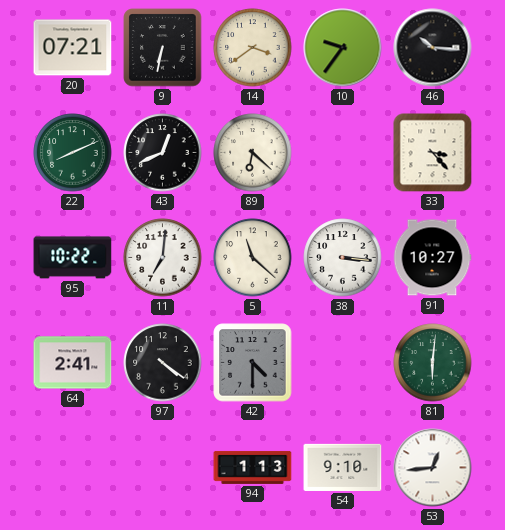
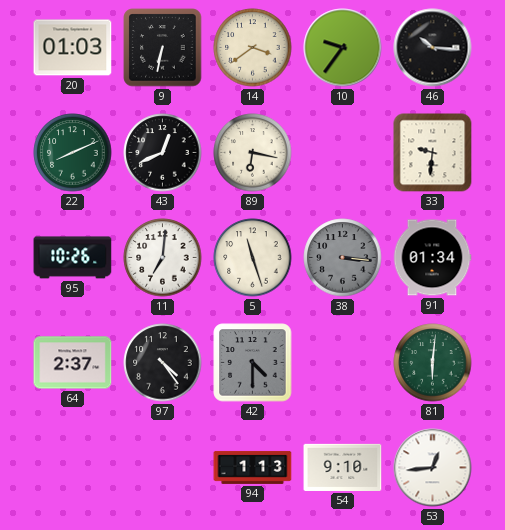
20: 07:21 -> 01:03 (73, 48)
89: 6:22 -> 6:17 (253, 153)
33: 3:23 -> 9:31 (433, 153)
95: 10:22 -> 10:26 (73, 258)
5: 11:22 -> 11:27 (253, 258)
38 dial: white -> grey (343, 258)
91: 10:27 -> 01:34 (432, 258)
64: 2:41 -> 2:37 (73, 363)
97: 4:21 -> 4:24 (163, 363)
